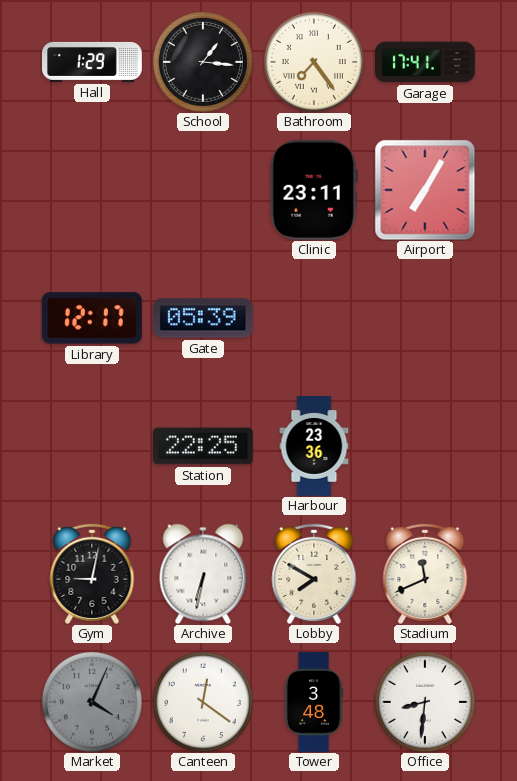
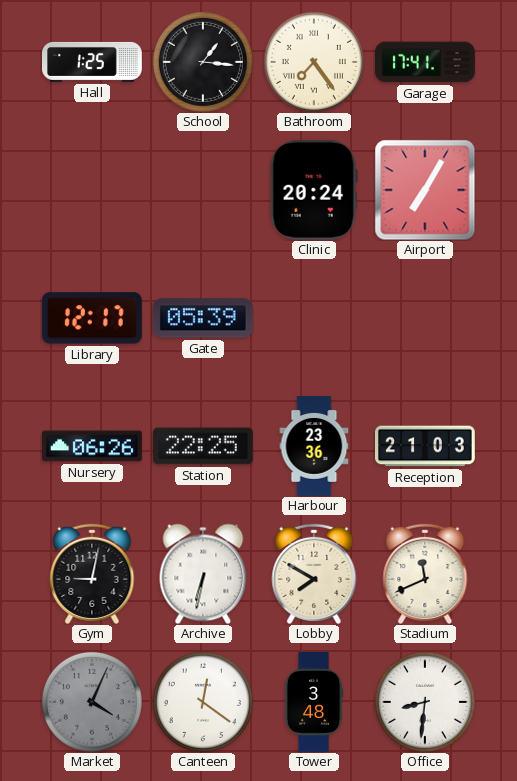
Hall: 1:29 -> 1:25 (93, 62)
Clinic: 23:11 -> 20:24 (314, 190)
Nursery: none -> 06:26 (93, 446)
Reception: none -> 21:03 (426, 446)
